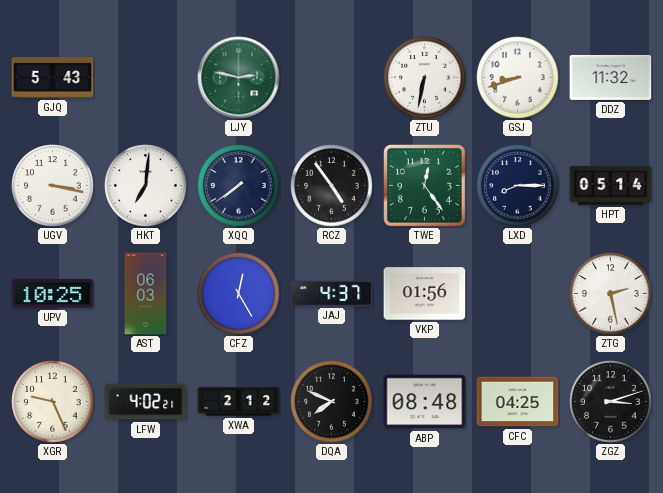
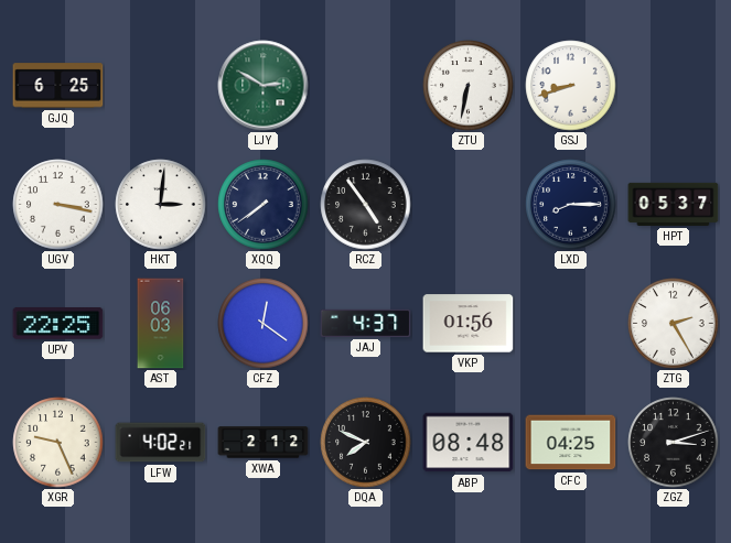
GJQ: 5:43 -> 6:25 (58, 86)
LJY: 2:47 -> 2:50 (264, 86)
DDZ: 11:32 -> none (611, 77)
HKT: 7:01 -> 3:01 (161, 205)
TWE: 12:24 -> none (425, 186)
HPT: 05:14 -> 05:37 (674, 204)
UPV: 10:25 -> 22:25 (58, 324)
CFZ: 12:25 -> 12:21 (264, 324)
ZTG: 2:28 -> 2:25 (674, 324)
